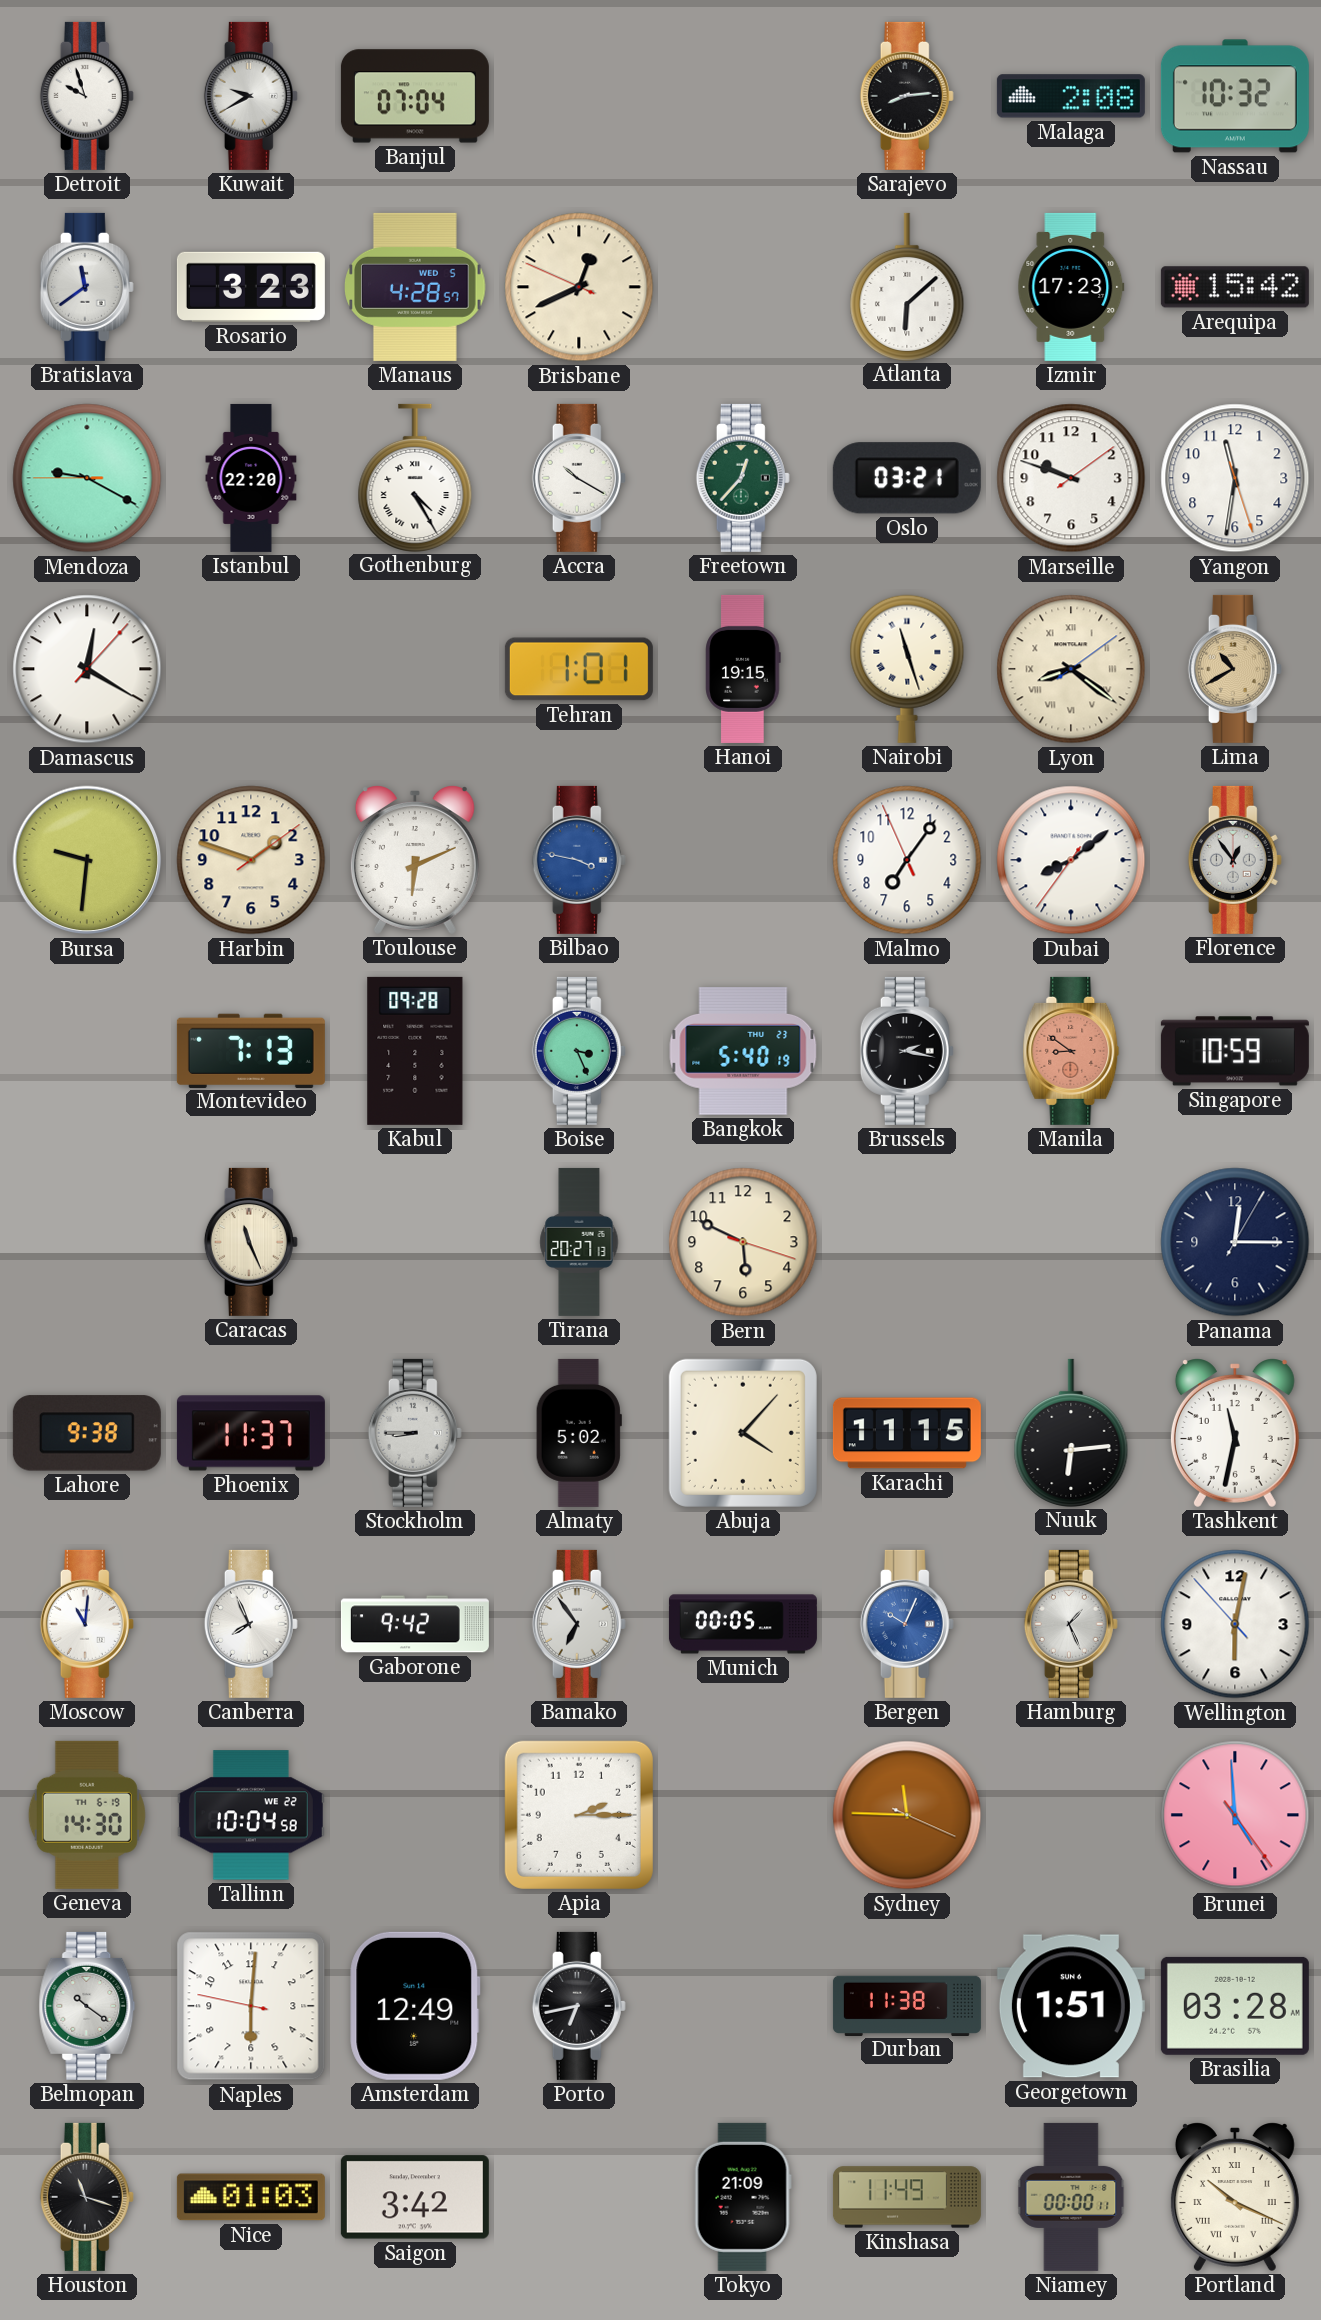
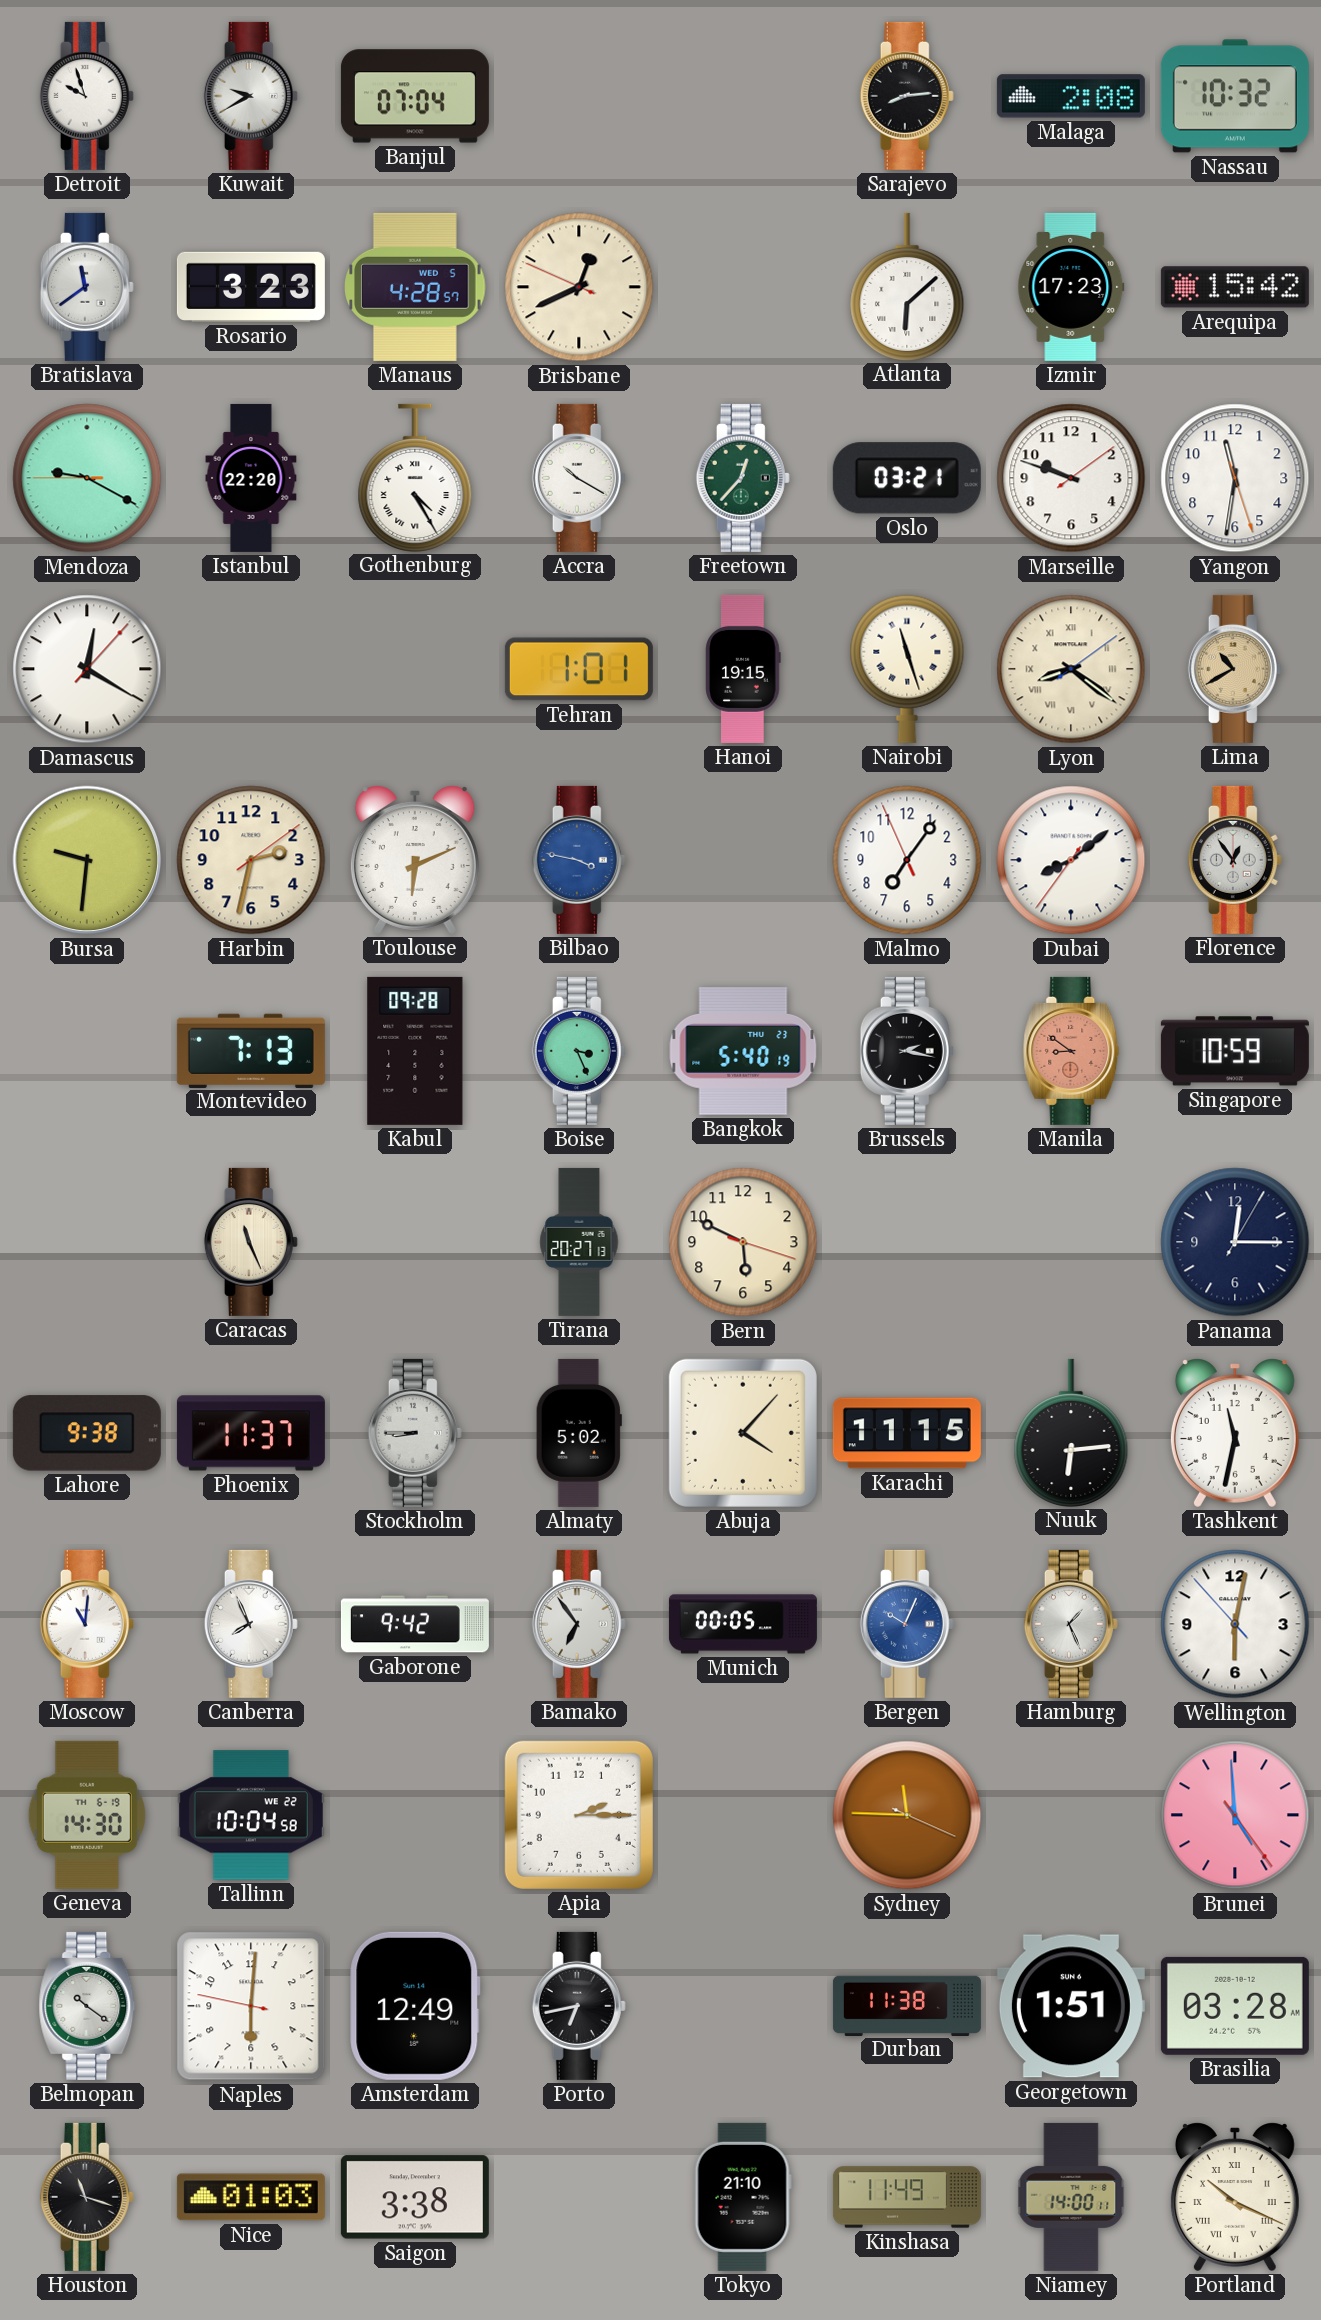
Harbin: 1:48 -> 2:32 (251, 860)
Saigon: 3:42 -> 3:38 (415, 2197)
Tokyo: 21:09 -> 21:10 (743, 2197)
Niamey: 00:00 -> 14:00 (1071, 2197)
